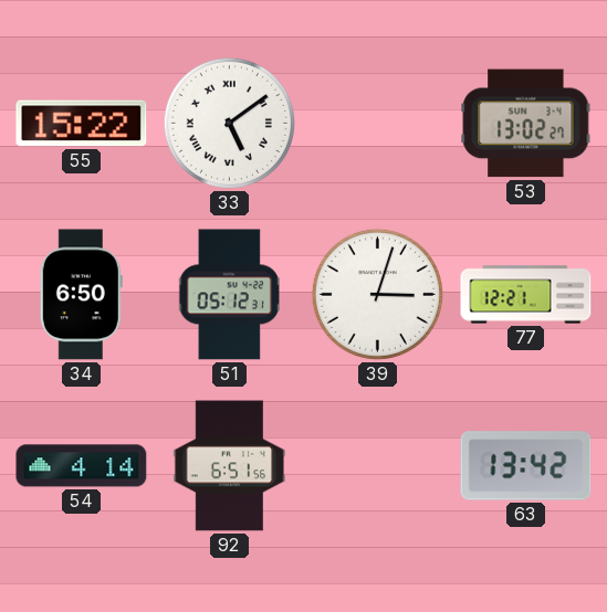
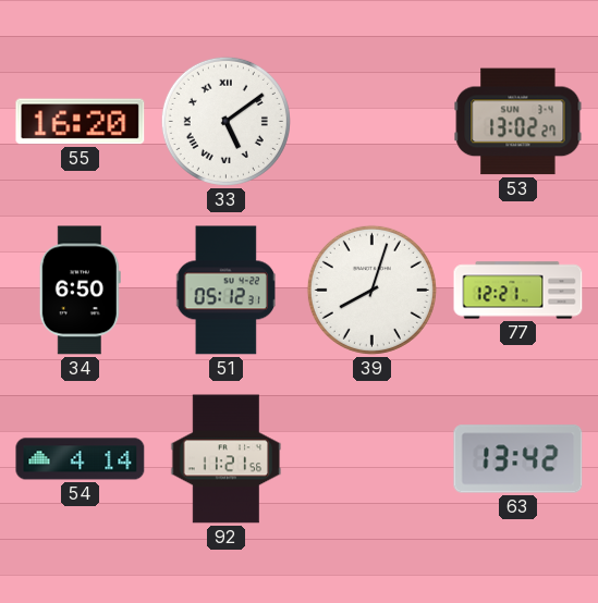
55: 15:22 -> 16:20 (81, 122)
39: 3:03 -> 8:03 (371, 290)
92: 6:51 -> 11:21 (227, 459)
